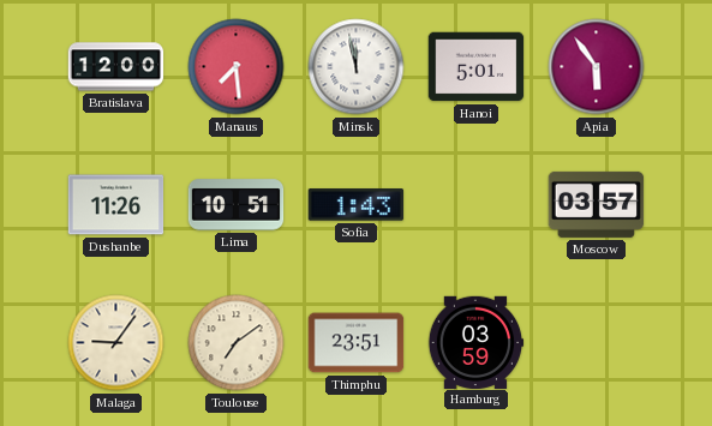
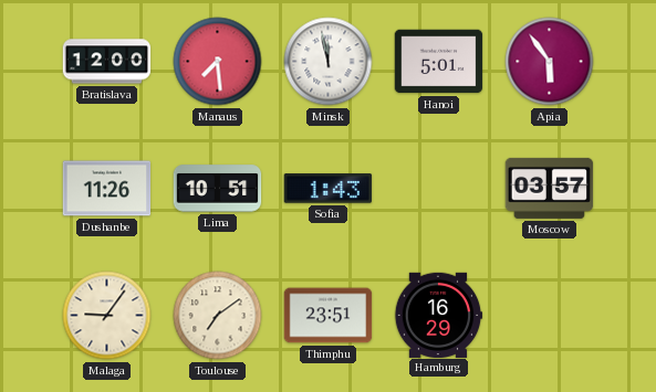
Hamburg: 03:59 -> 16:29 (438, 315)
